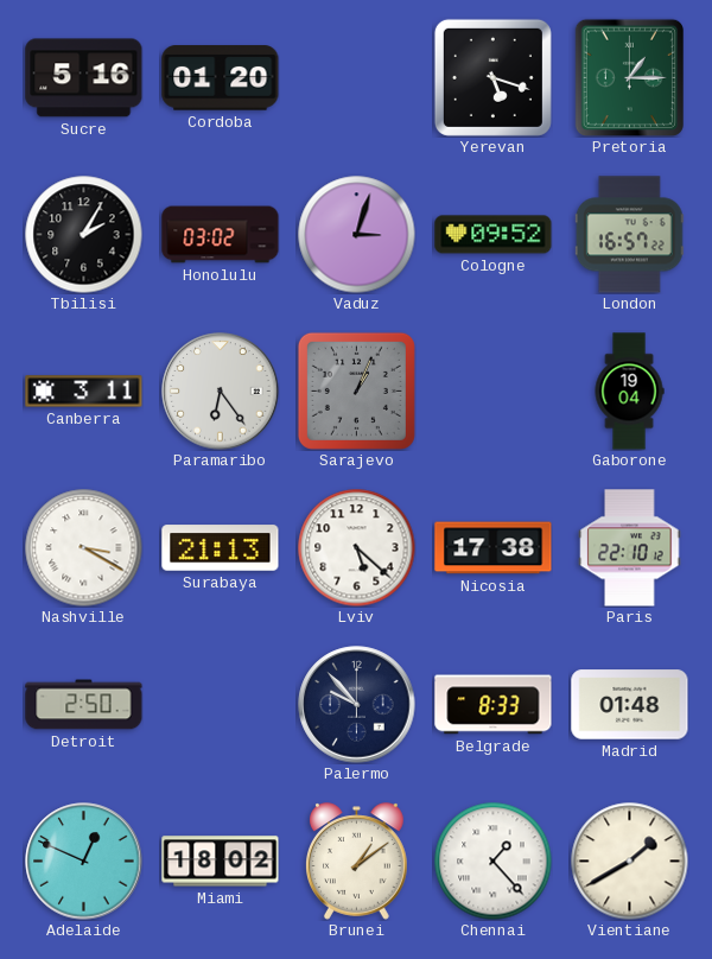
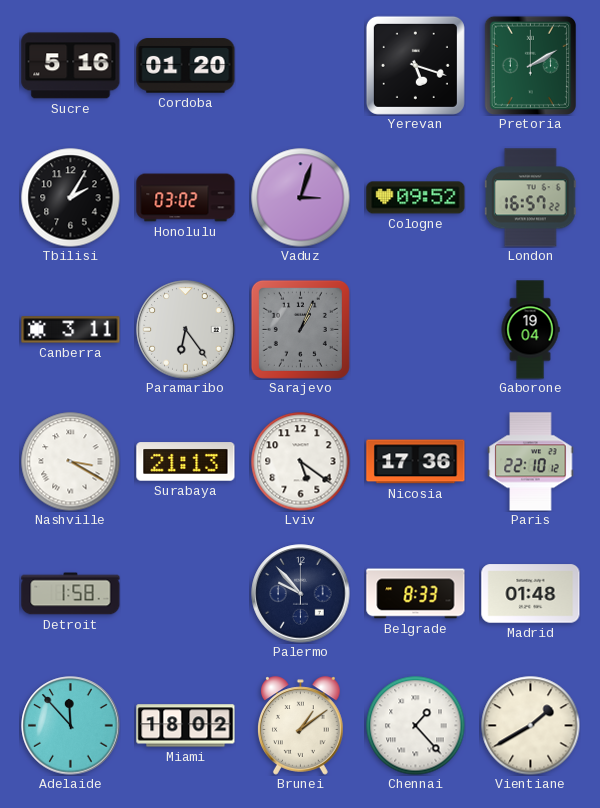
Pretoria: 1:15 -> 2:10 (530, 65)
Lviv: 5:22 -> 5:21 (301, 462)
Nicosia: 17:38 -> 17:36 (416, 462)
Detroit: 2:50 -> 1:58 (71, 594)
Adelaide: 12:49 -> 11:53 (71, 726)
